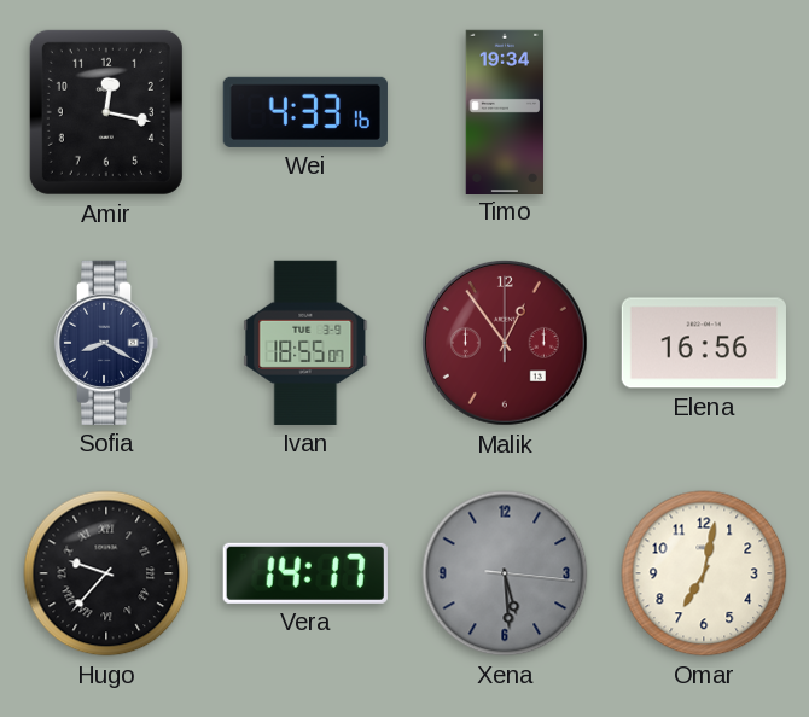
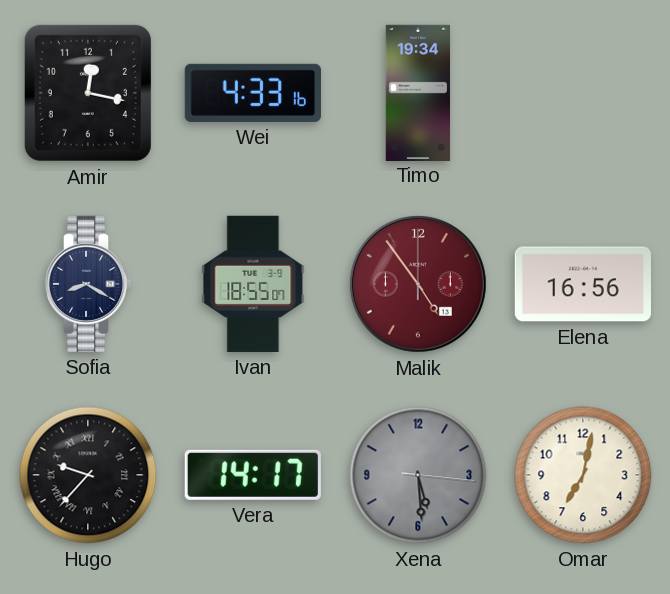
Malik: 12:54 -> 4:54 (418, 284)
